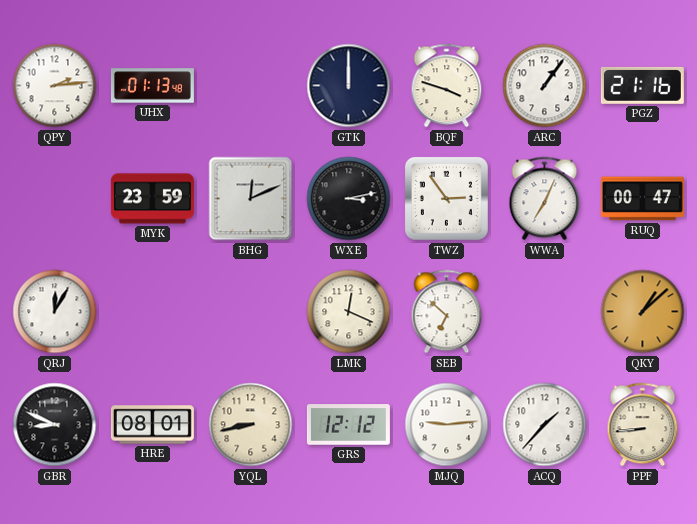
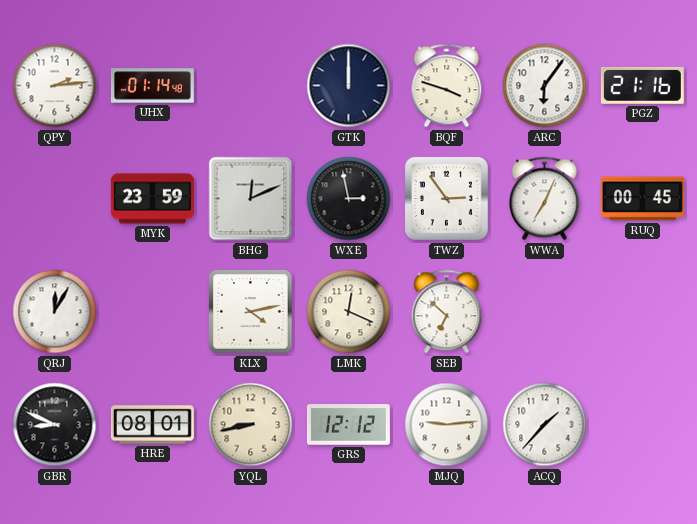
UHX: 01:13 -> 01:14 (152, 86)
ARC: 1:06 -> 6:06 (545, 86)
WXE: 3:13 -> 2:58 (349, 199)
RUQ: 00:47 -> 00:45 (642, 199)
KLX: none -> 4:13 (251, 312)
QKY: 1:08 -> none (643, 312)
PPF: 8:44 -> none (643, 425)
